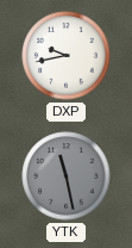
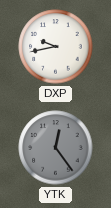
YTK: 11:28 -> 12:24 (56, 148)
